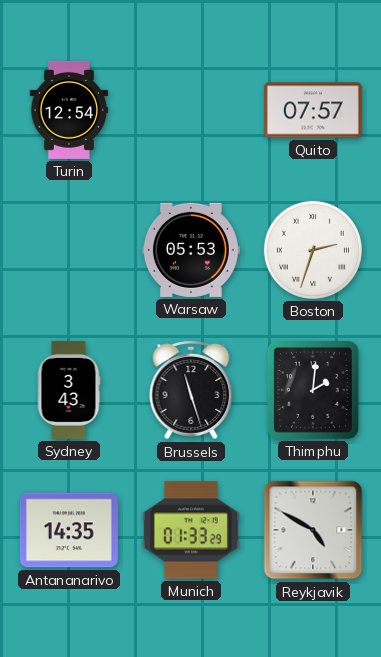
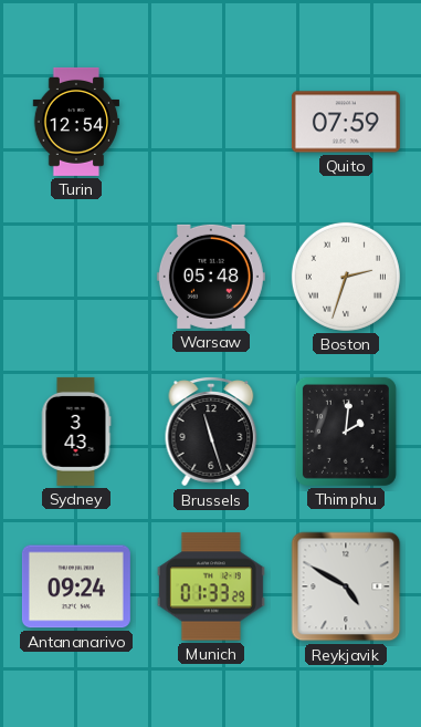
Quito: 07:57 -> 07:59 (346, 122)
Warsaw: 05:53 -> 05:48 (211, 277)
Antananarivo: 14:35 -> 09:24 (76, 586)
